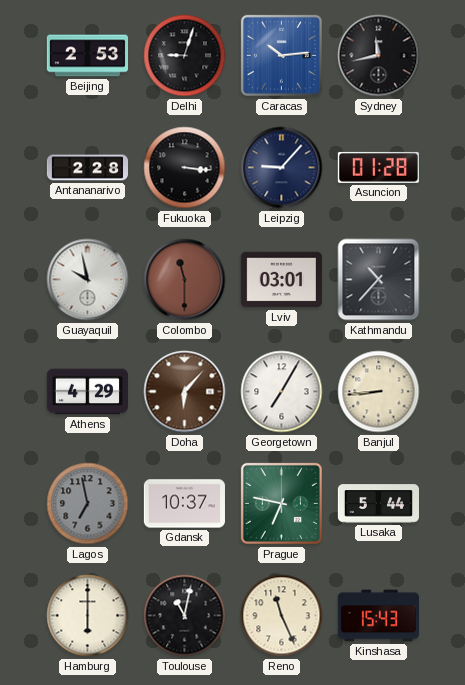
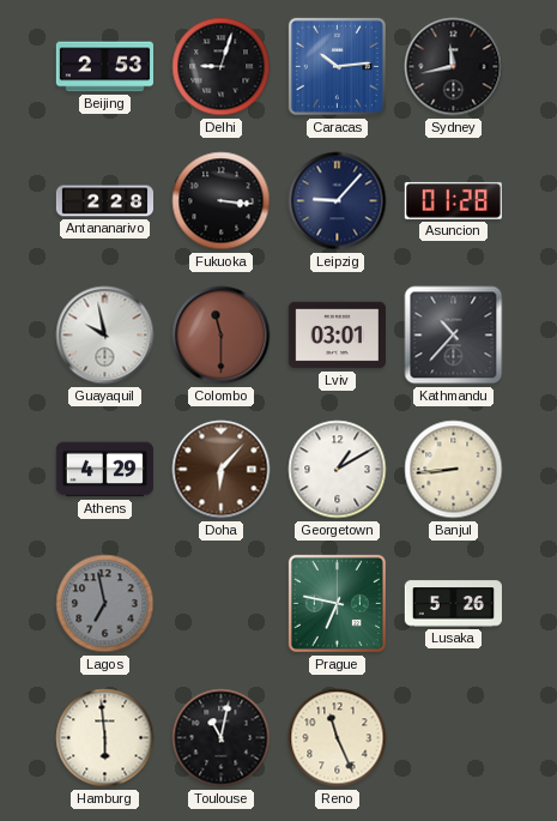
Georgetown: 7:05 -> 1:10 (338, 470)
Gdansk: 10:37 -> none (184, 504)
Lusaka: 5:44 -> 5:26 (453, 604)
Hamburg: 6:00 -> 5:59 (105, 738)
Kinshasa: 15:43 -> none (378, 616)
